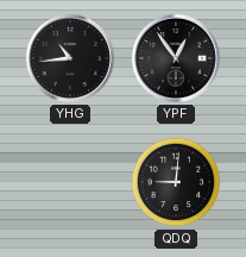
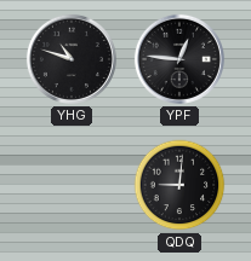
YHG: 10:44 -> 10:48 (72, 59)
YPF: 12:54 -> 12:46 (179, 59)
